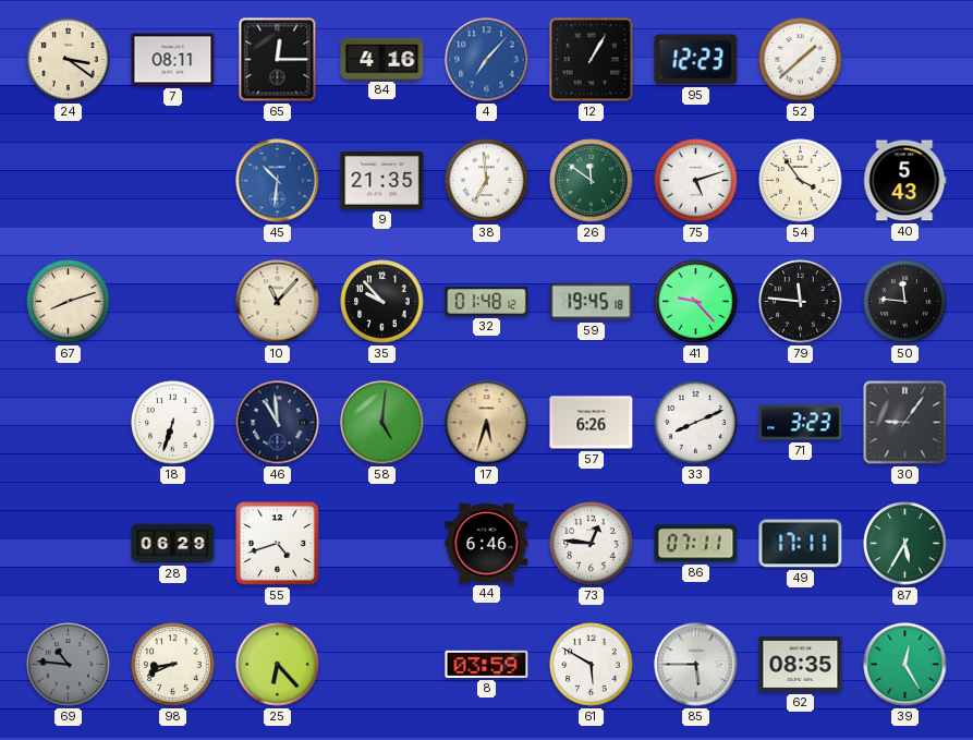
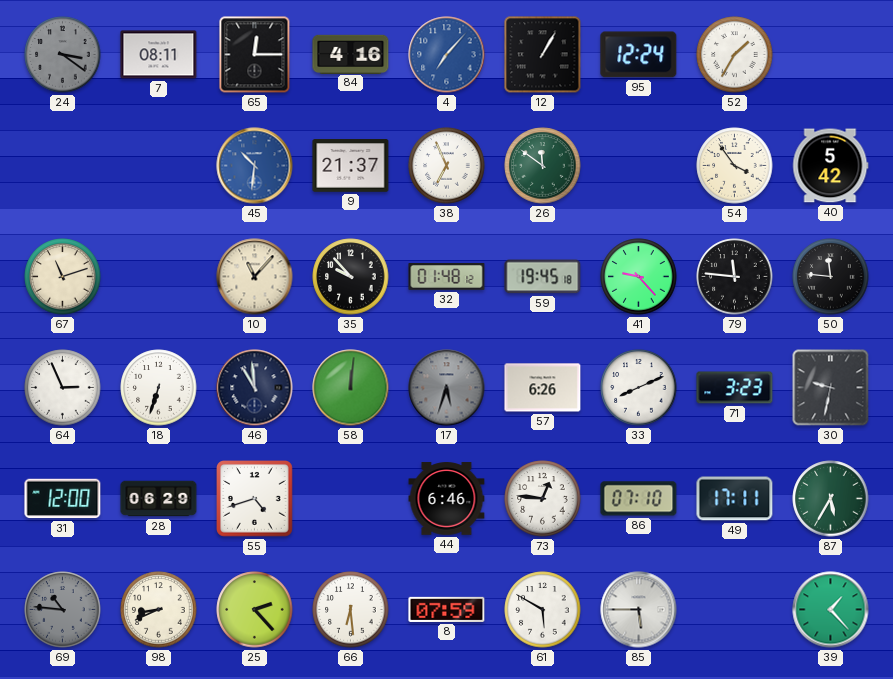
24 dial: cream -> grey (63, 55)
95: 12:23 -> 12:24 (639, 55)
52: 1:38 -> 1:35 (735, 55)
9: 21:35 -> 21:37 (351, 166)
38: 6:59 -> 6:56 (447, 166)
75: 5:12 -> none (696, 181)
40: 5:43 -> 5:42 (831, 166)
67: 8:12 -> 11:12 (63, 277)
64: none -> 2:56 (63, 388)
58: 5:01 -> 12:01 (351, 388)
17 dial: champagne -> grey (447, 388)
30: 9:06 -> 9:32 (831, 388)
31: none -> 12:00 (63, 499)
86: 07:11 -> 07:10 (639, 499)
25: 6:23 -> 2:23 (255, 610)
66: none -> 6:29 (351, 610)
8: 03:59 -> 07:59 (447, 609)
62: 08:35 -> none (801, 665)
39: 12:25 -> 1:23 (831, 610)
